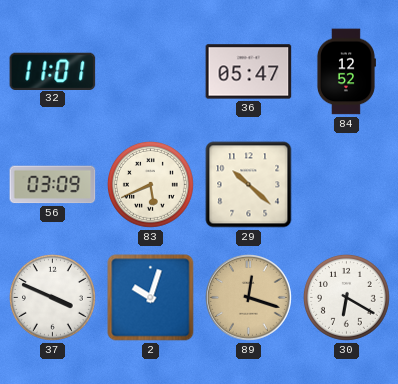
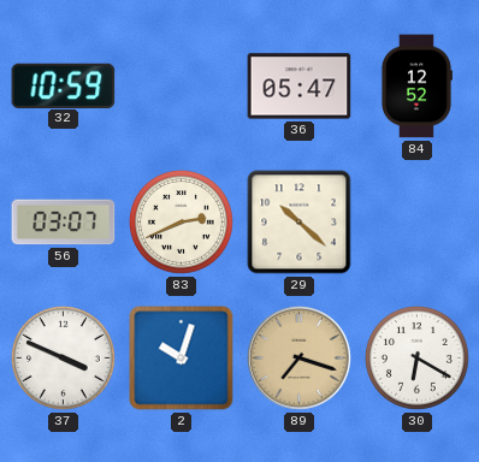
32: 11:01 -> 10:59 (64, 85)
56: 03:09 -> 03:07 (64, 223)
83: 5:41 -> 2:41 (181, 221)
89: 12:18 -> 7:18 (300, 359)
